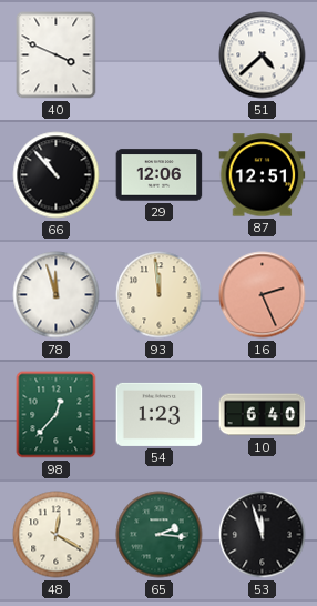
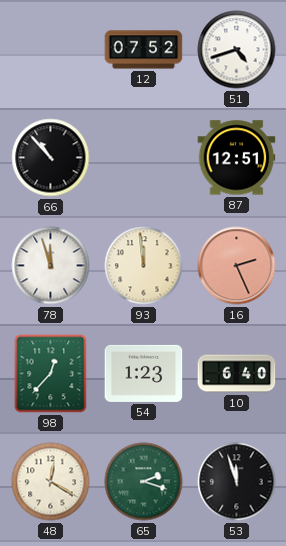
40: 3:49 -> none (57, 55)
12: none -> 07:52 (144, 50)
51: 4:38 -> 4:42 (237, 50)
29: 12:06 -> none (160, 175)
65: 2:16 -> 2:18 (144, 482)
